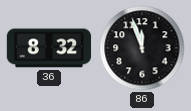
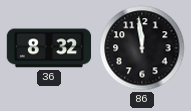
86: 11:57 -> 11:59 (142, 48)
